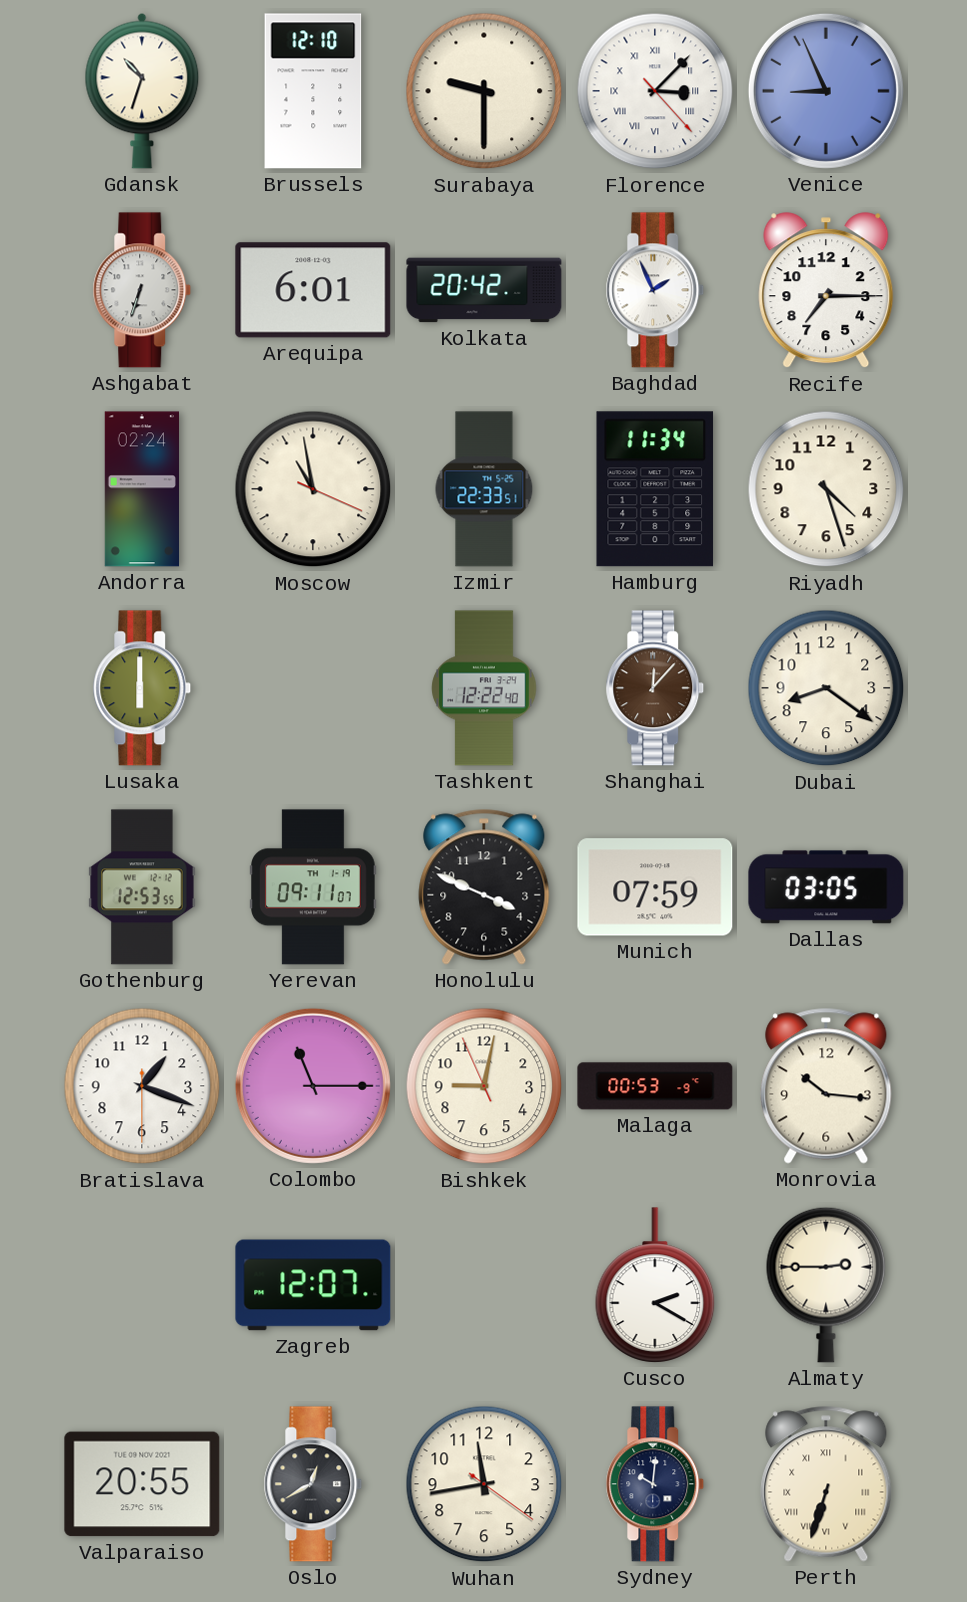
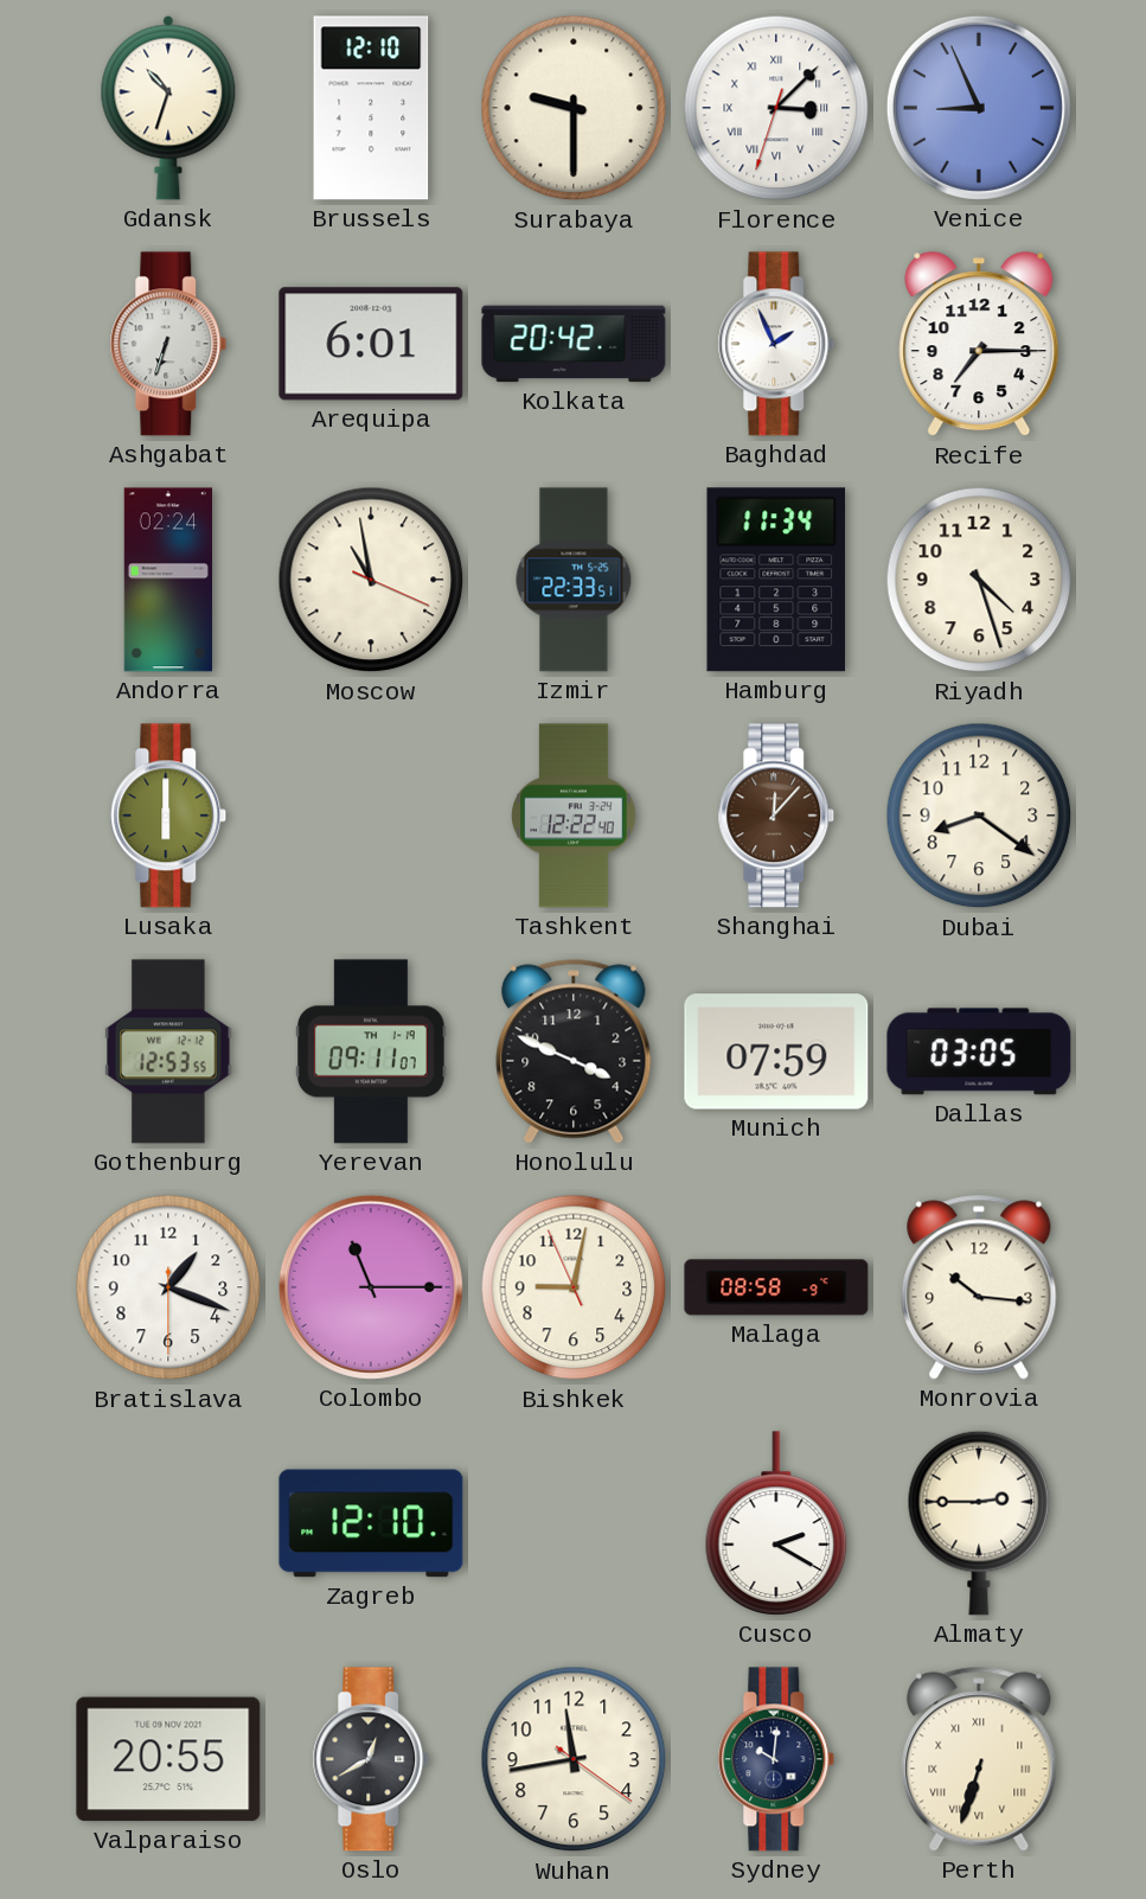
Florence: 3:07:23 -> 3:07:33 (776, 108)
Malaga: 00:53 -> 08:58 (776, 1287)
Zagreb: 12:07 -> 12:10 (371, 1523)
